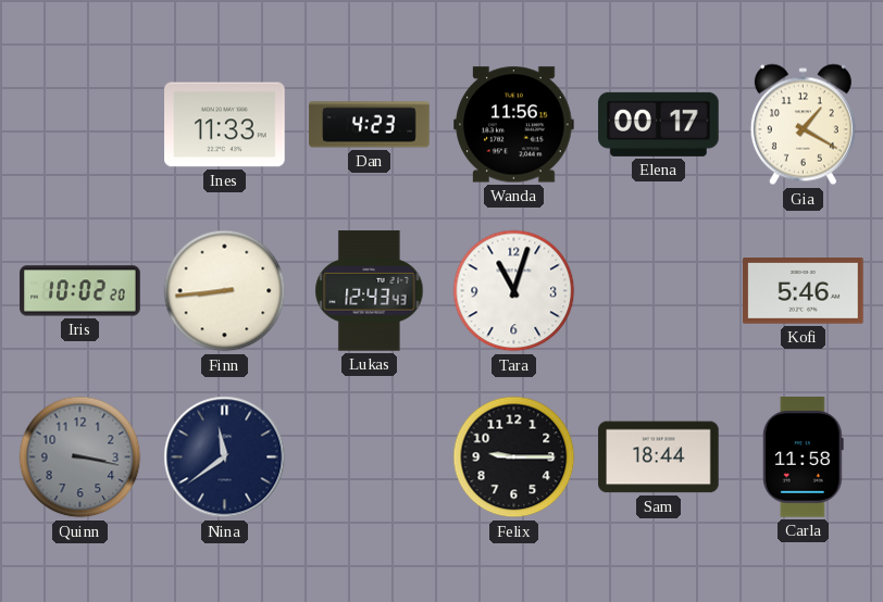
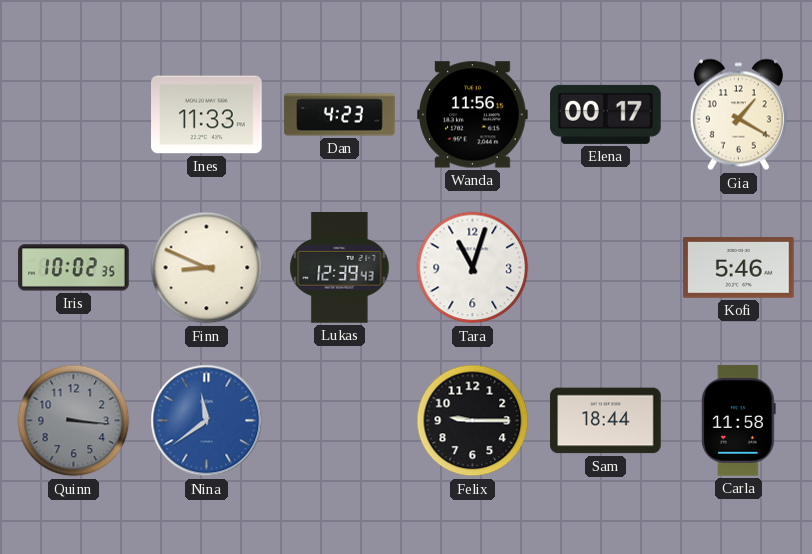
Iris: 10:02:20 -> 10:02:35 (74, 268)
Finn: 8:44 -> 8:49 (207, 268)
Lukas: 12:43 -> 12:39 (340, 268)
Quinn: 3:17 -> 3:16 (74, 421)
Nina dial: navy -> blue (207, 421)
